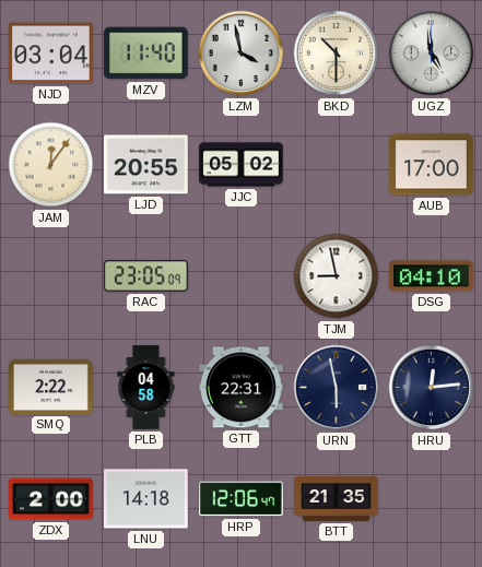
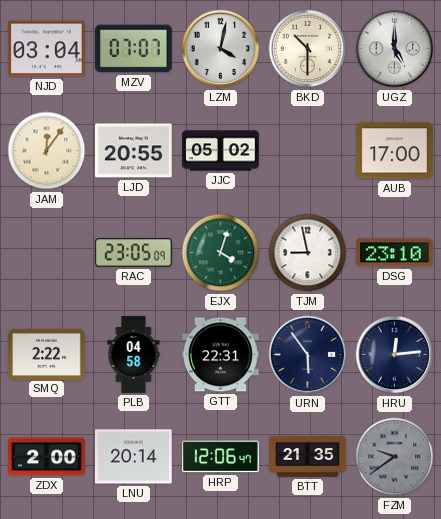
MZV: 11:40 -> 07:07 (134, 49)
LZM: 3:58 -> 4:02 (221, 49)
UGZ: 4:59 -> 5:00 (395, 49)
EJX: none -> 4:03 (221, 253)
DSG: 04:10 -> 23:10 (395, 253)
URN: 5:58 -> 5:54 (308, 355)
LNU: 14:18 -> 20:14 (134, 457)
FZM: none -> 9:39 (395, 457)
